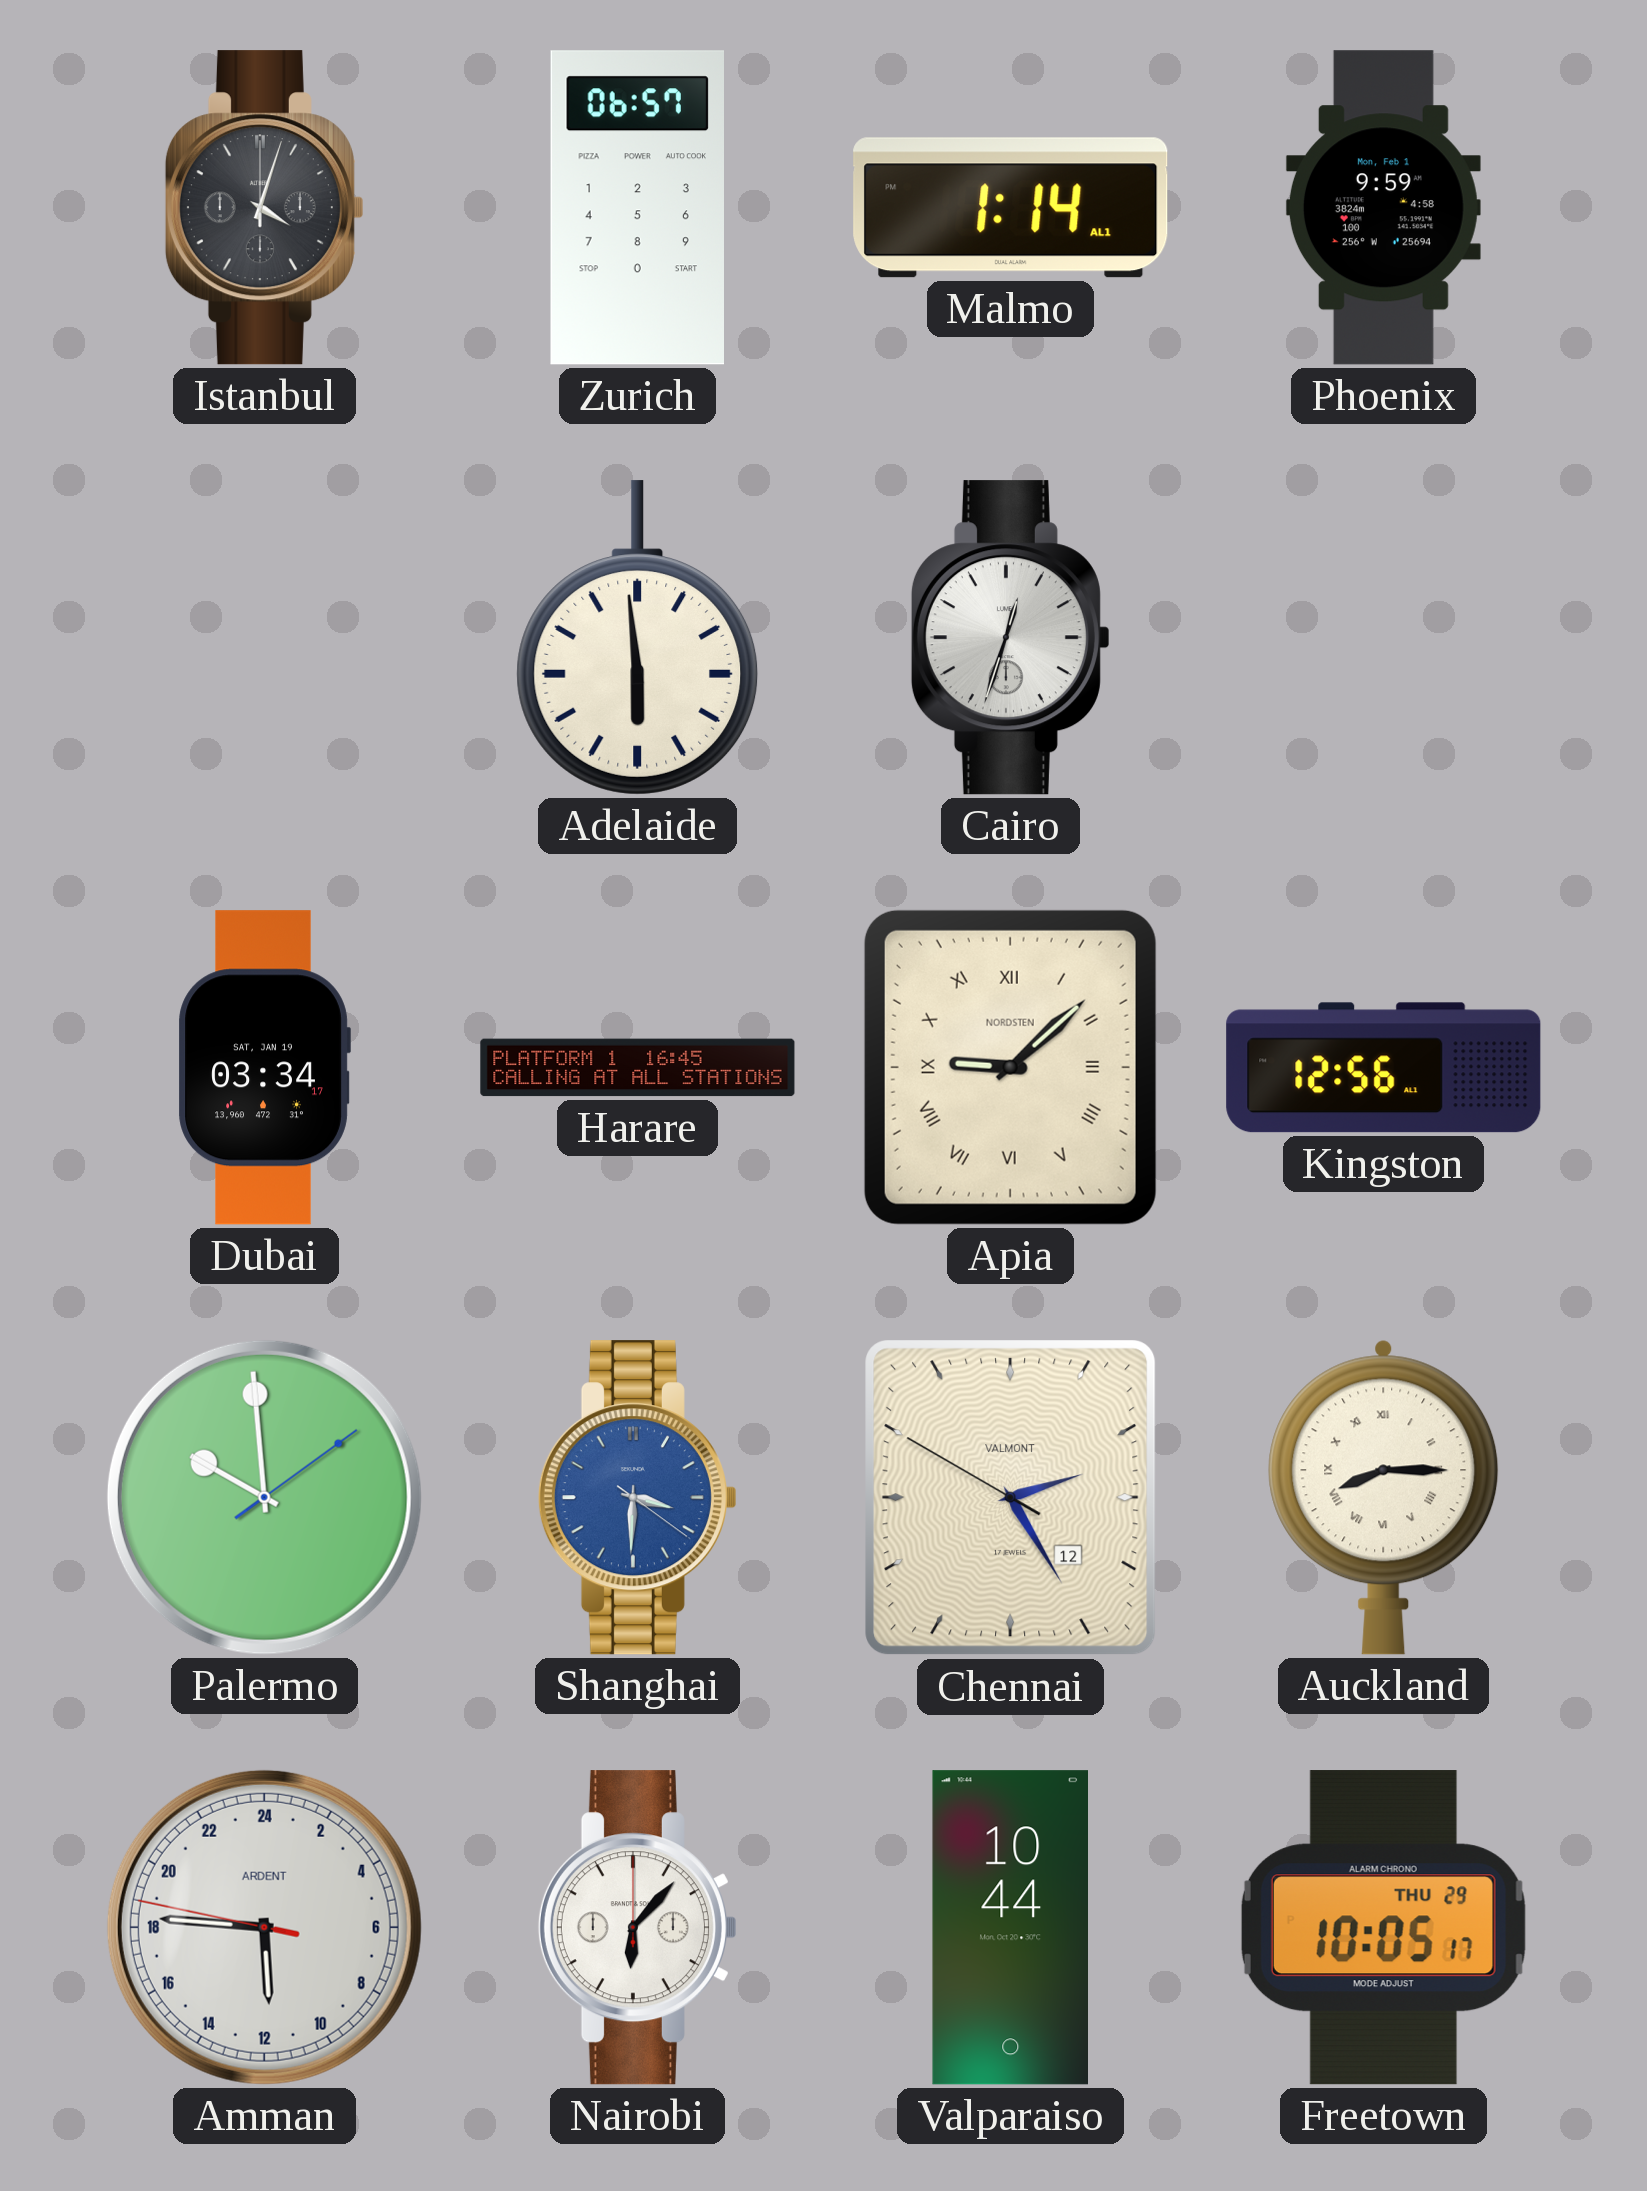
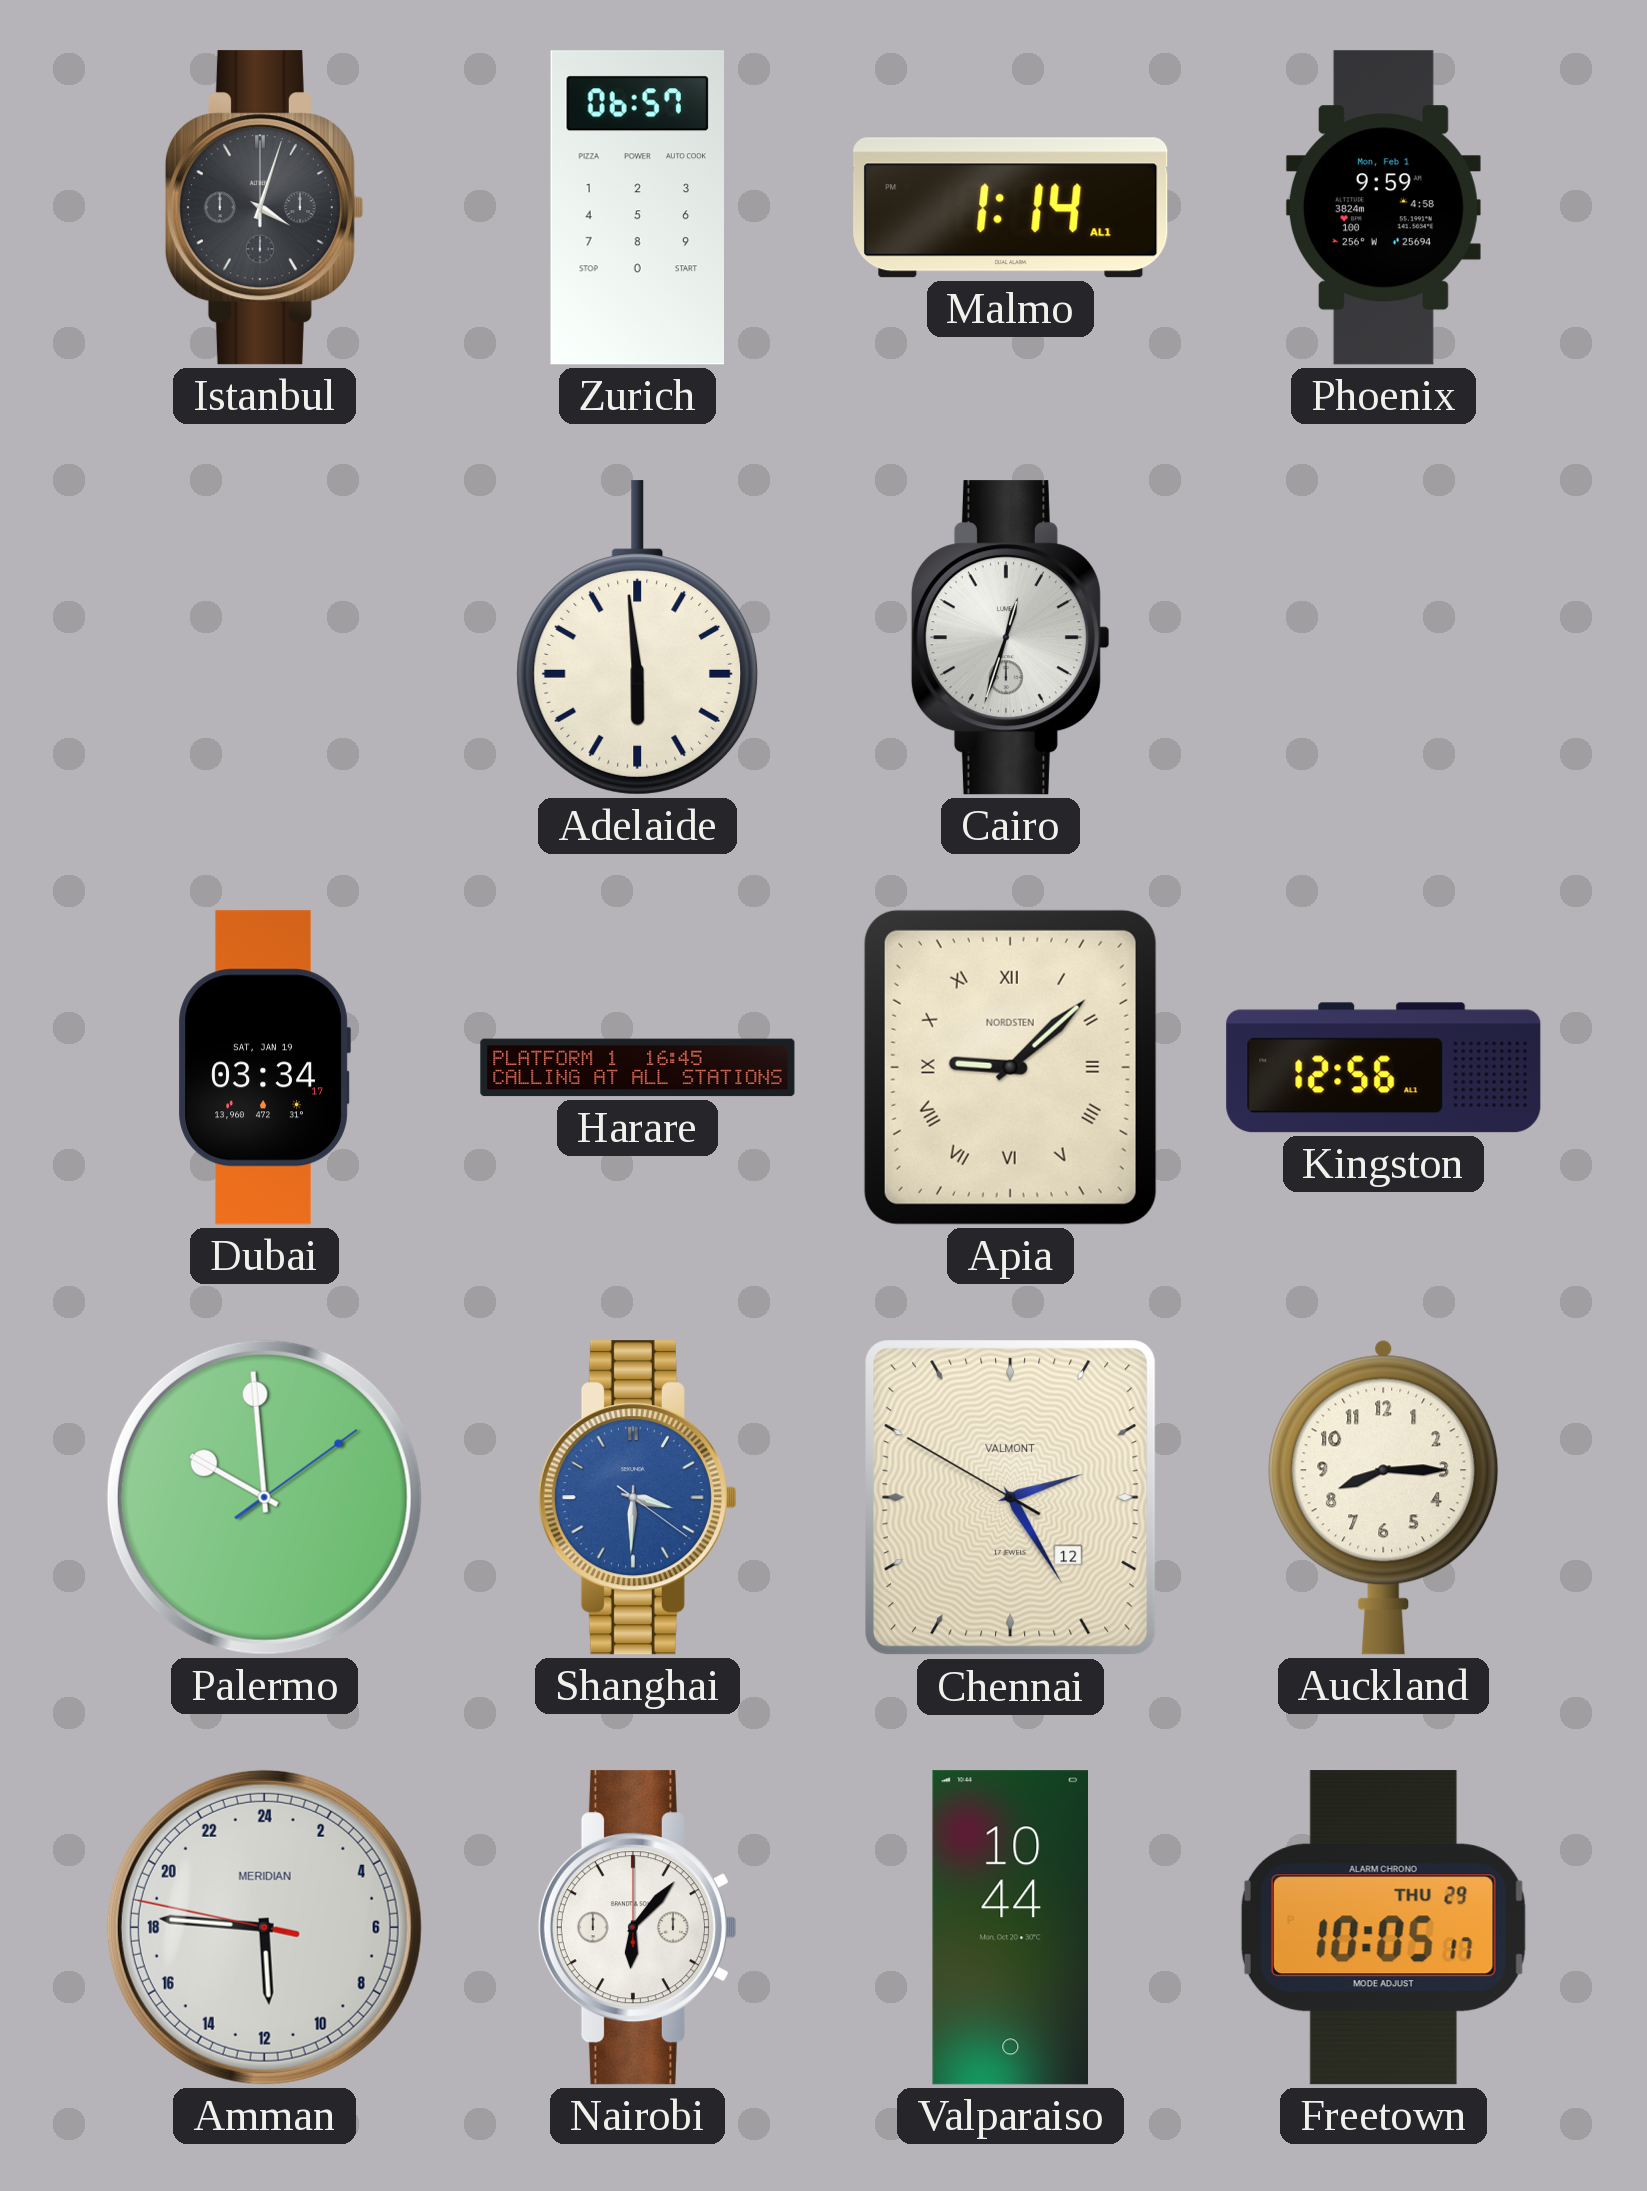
Auckland numerals: Roman -> Arabic (1384, 1497)
Amman brand: ARDENT -> MERIDIAN (264, 1927)
